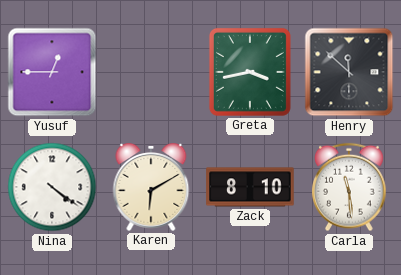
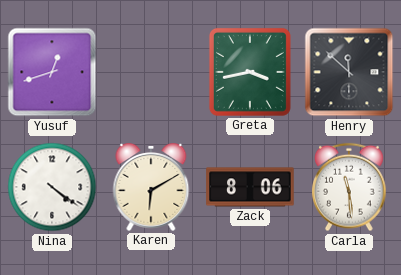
Yusuf: 12:45 -> 12:42 (52, 72)
Zack: 8:10 -> 8:06 (250, 187)
